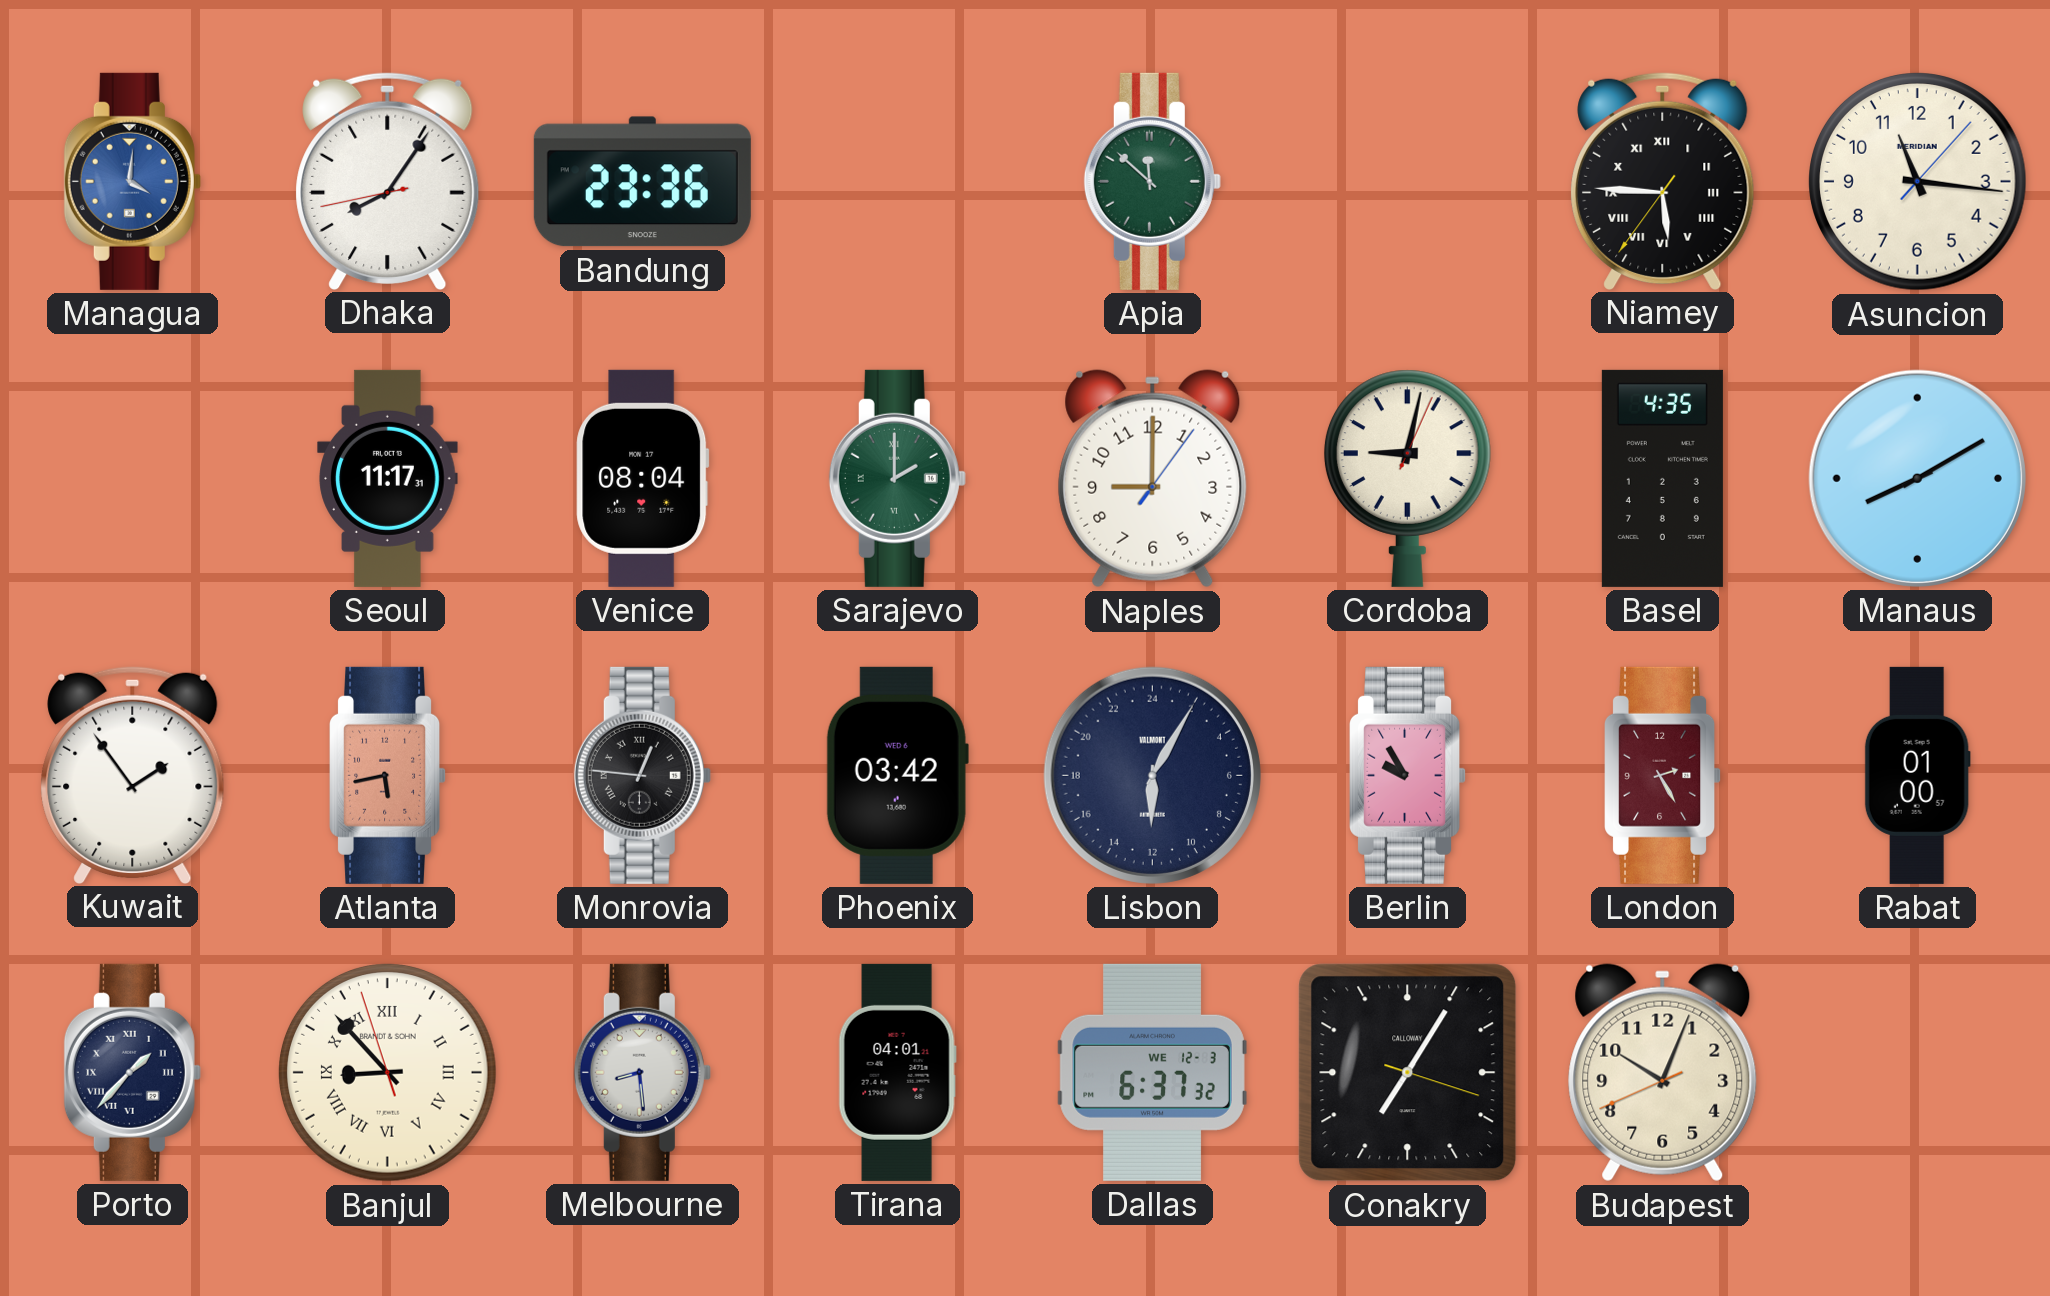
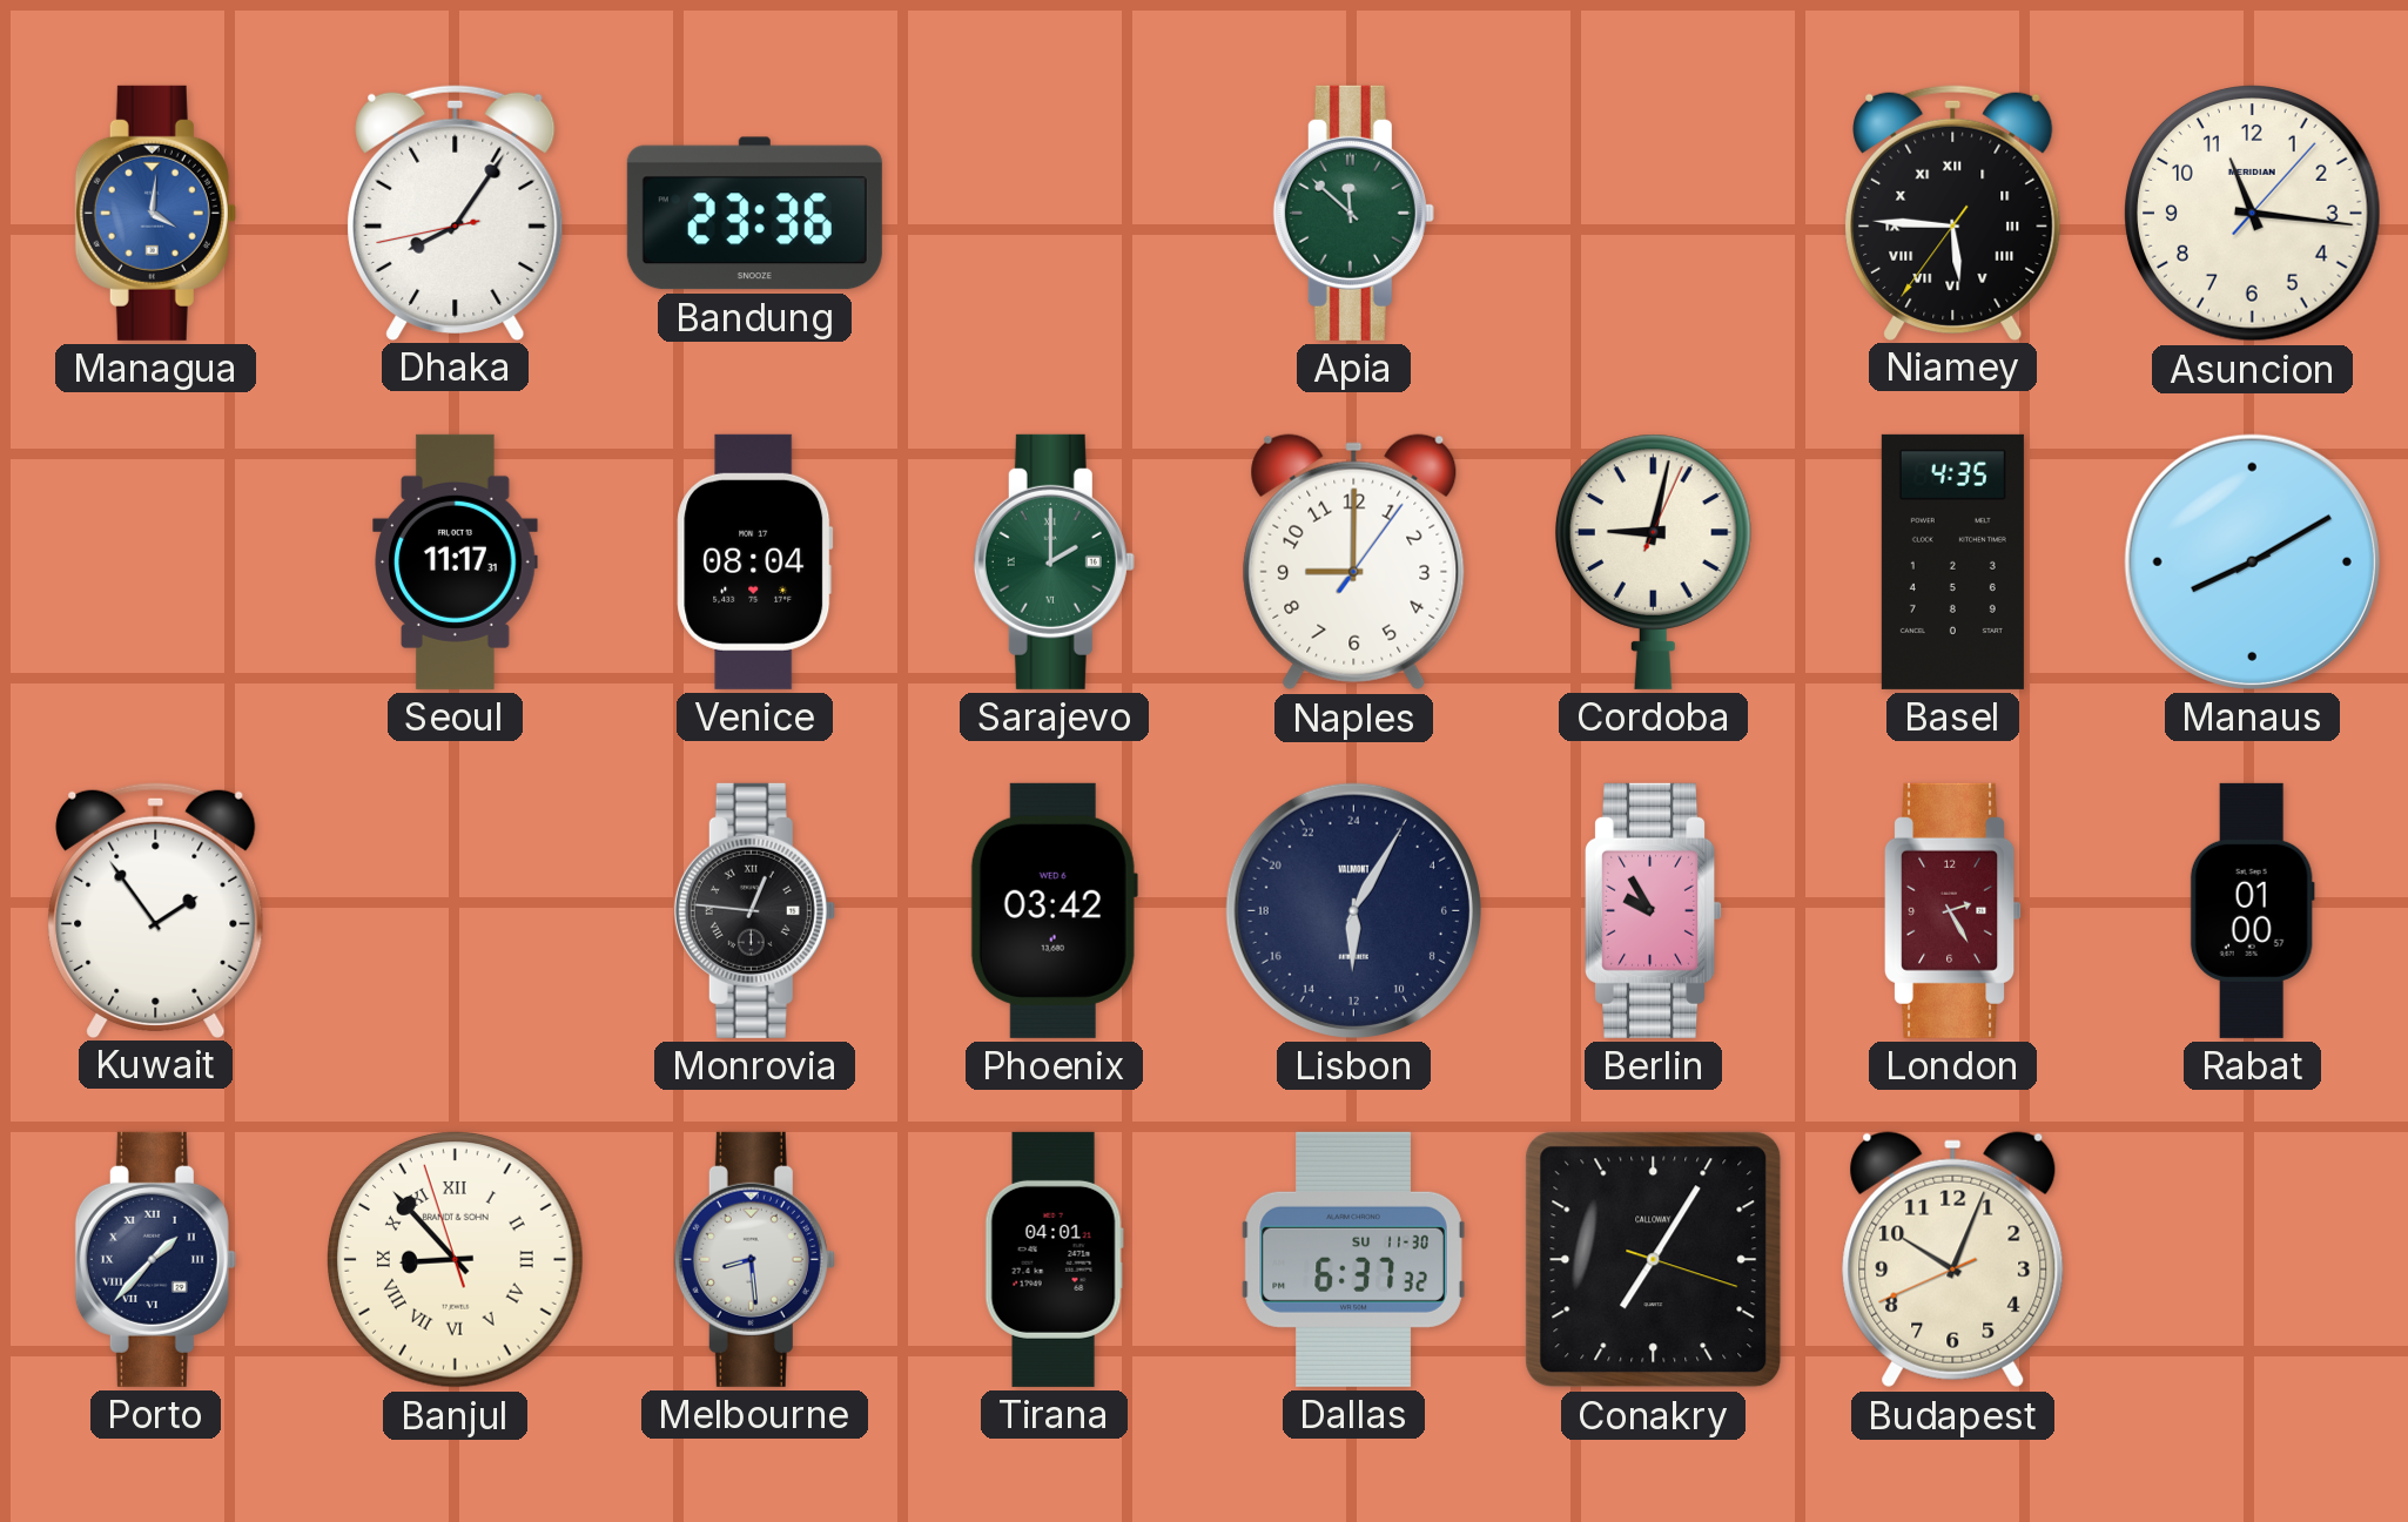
Atlanta: 5:43 -> none (388, 775)
Dallas date: WE 12-3 -> SU 11-30 (1353, 1259)
